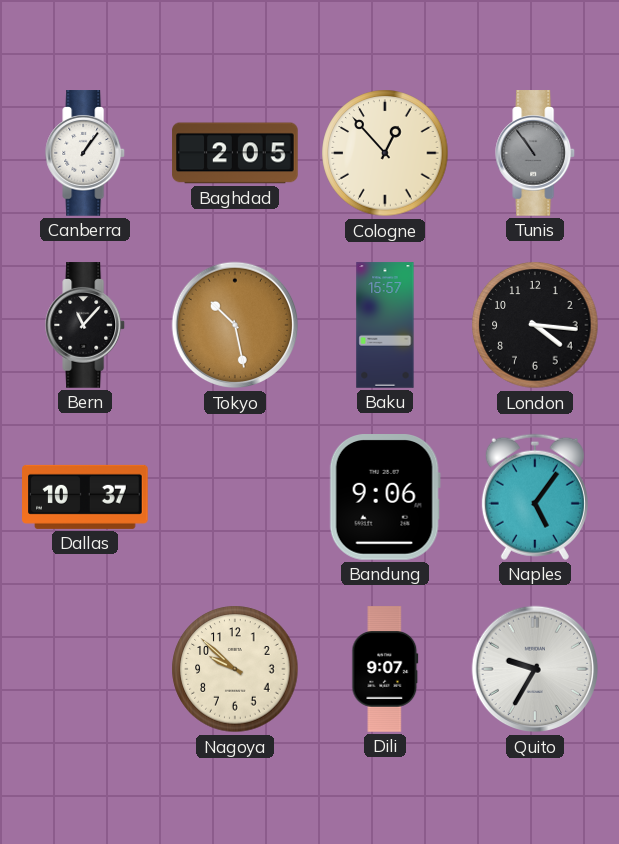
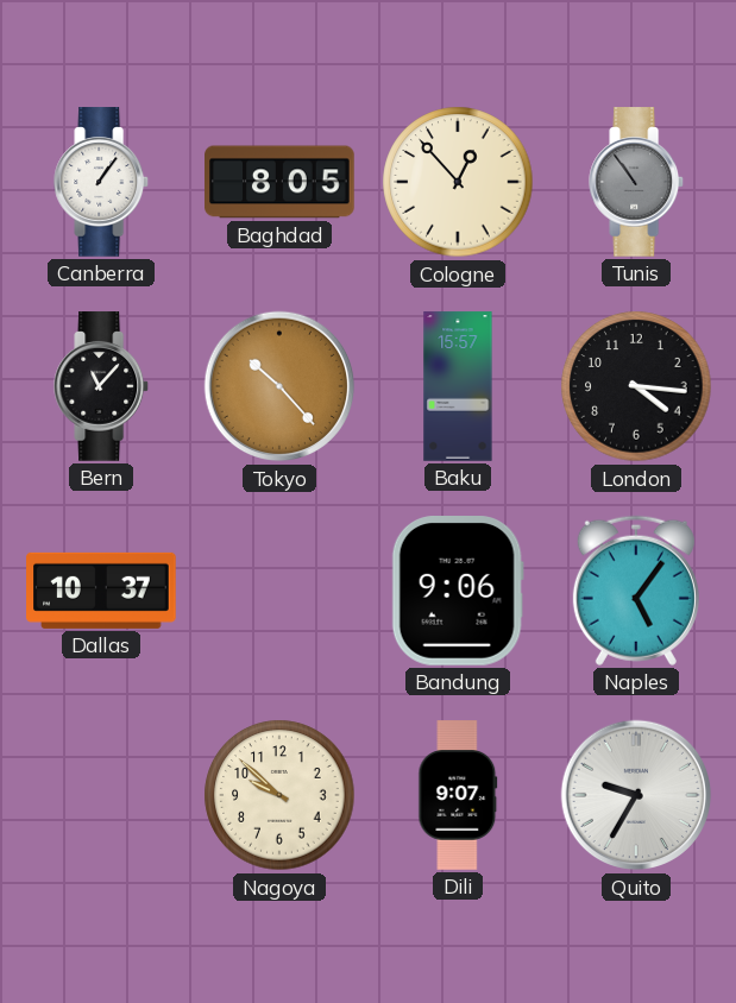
Baghdad: 2:05 -> 8:05 (279, 182)
Tokyo: 10:28 -> 10:23 (279, 386)
